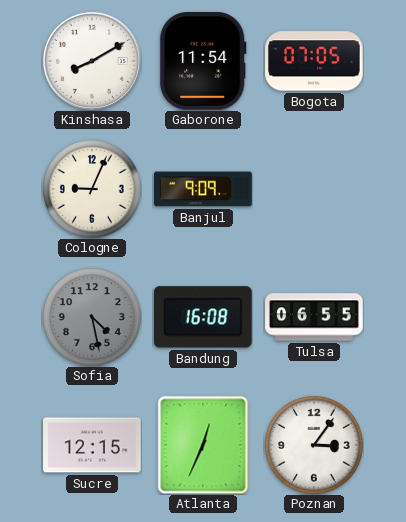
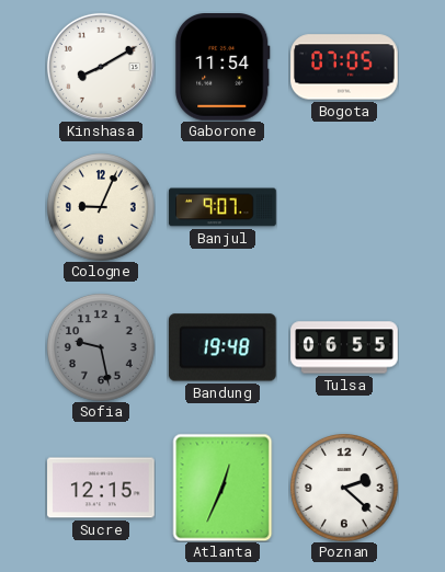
Banjul: 9:09 -> 9:07 (222, 207)
Sofia: 4:28 -> 9:28 (102, 348)
Bandung: 16:08 -> 19:48 (222, 347)
Poznan: 3:06 -> 2:22 (345, 489)
